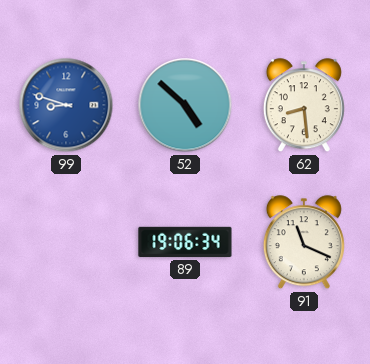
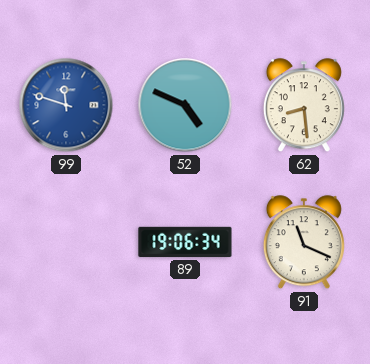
99: 8:48 -> 11:48 (66, 105)
52: 4:52 -> 4:49 (185, 105)
